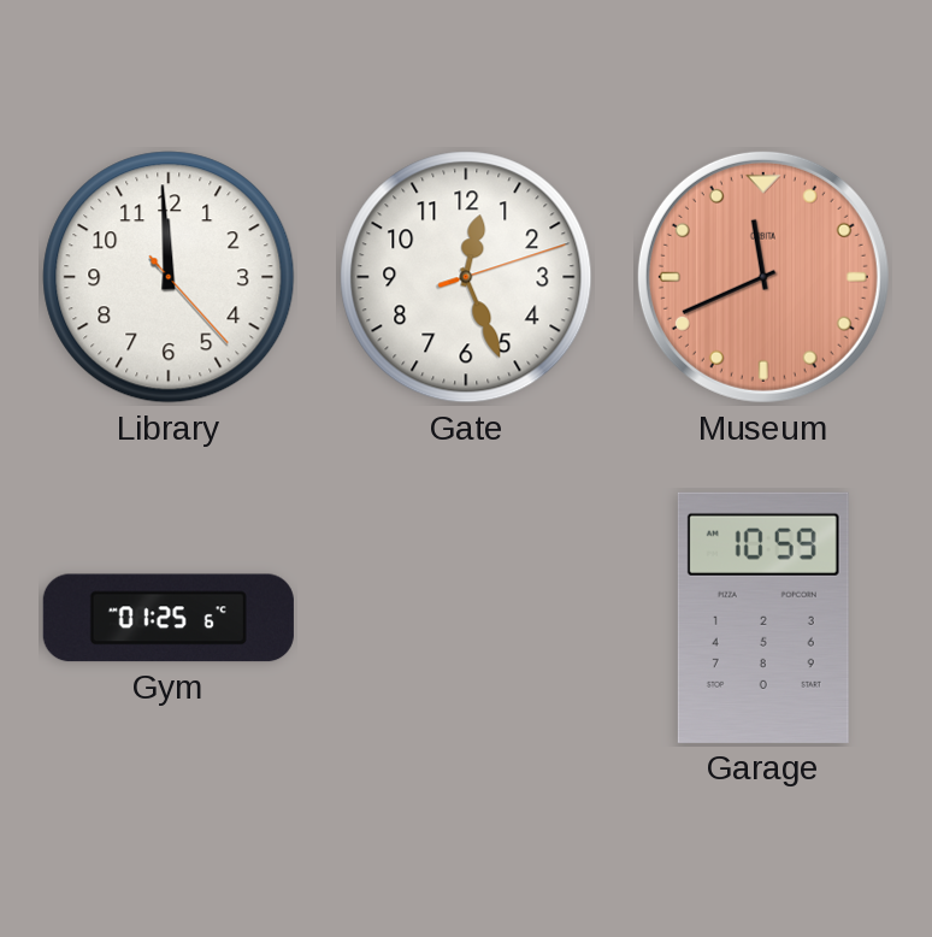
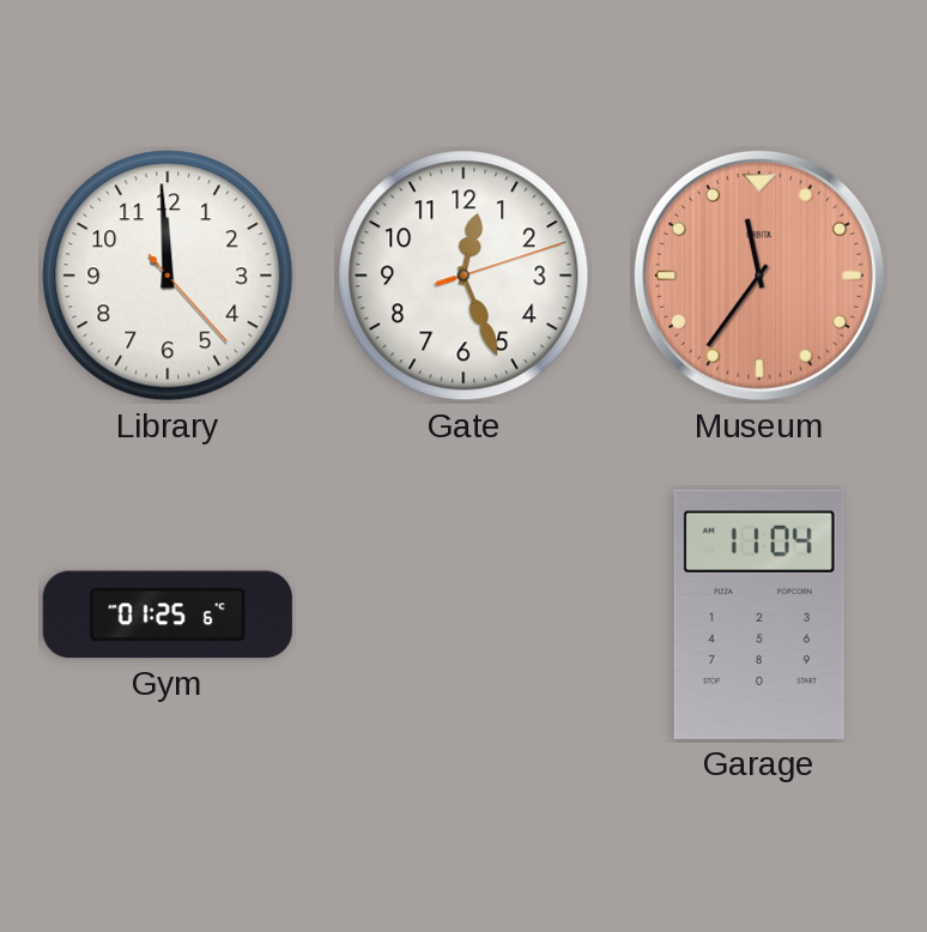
Museum: 11:41 -> 11:36 (759, 276)
Garage: 10:59 -> 11:04 (759, 615)
